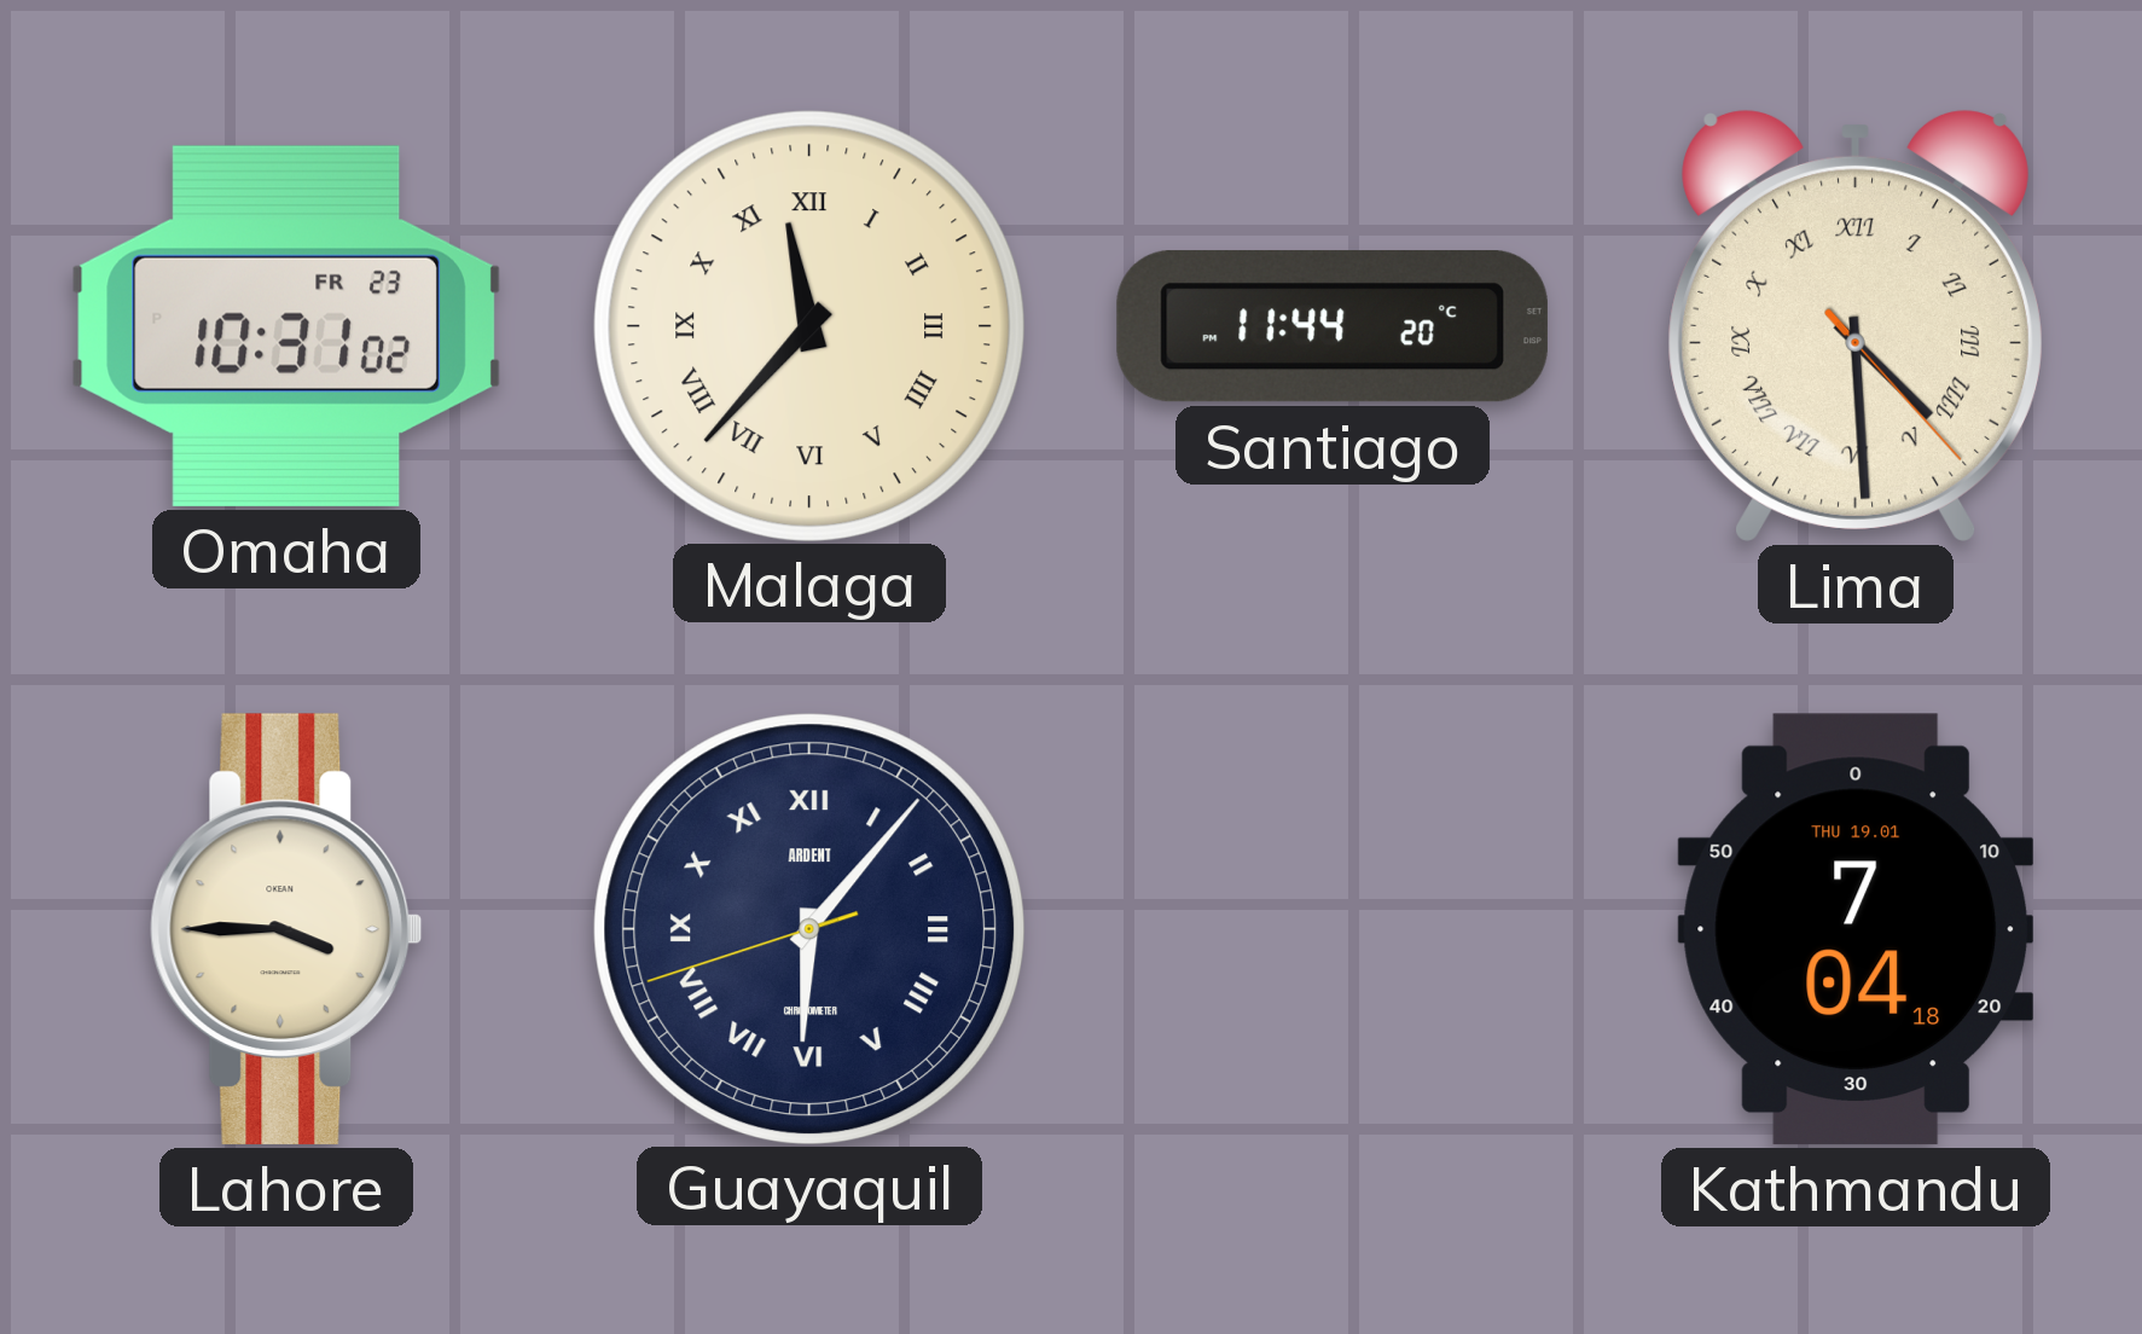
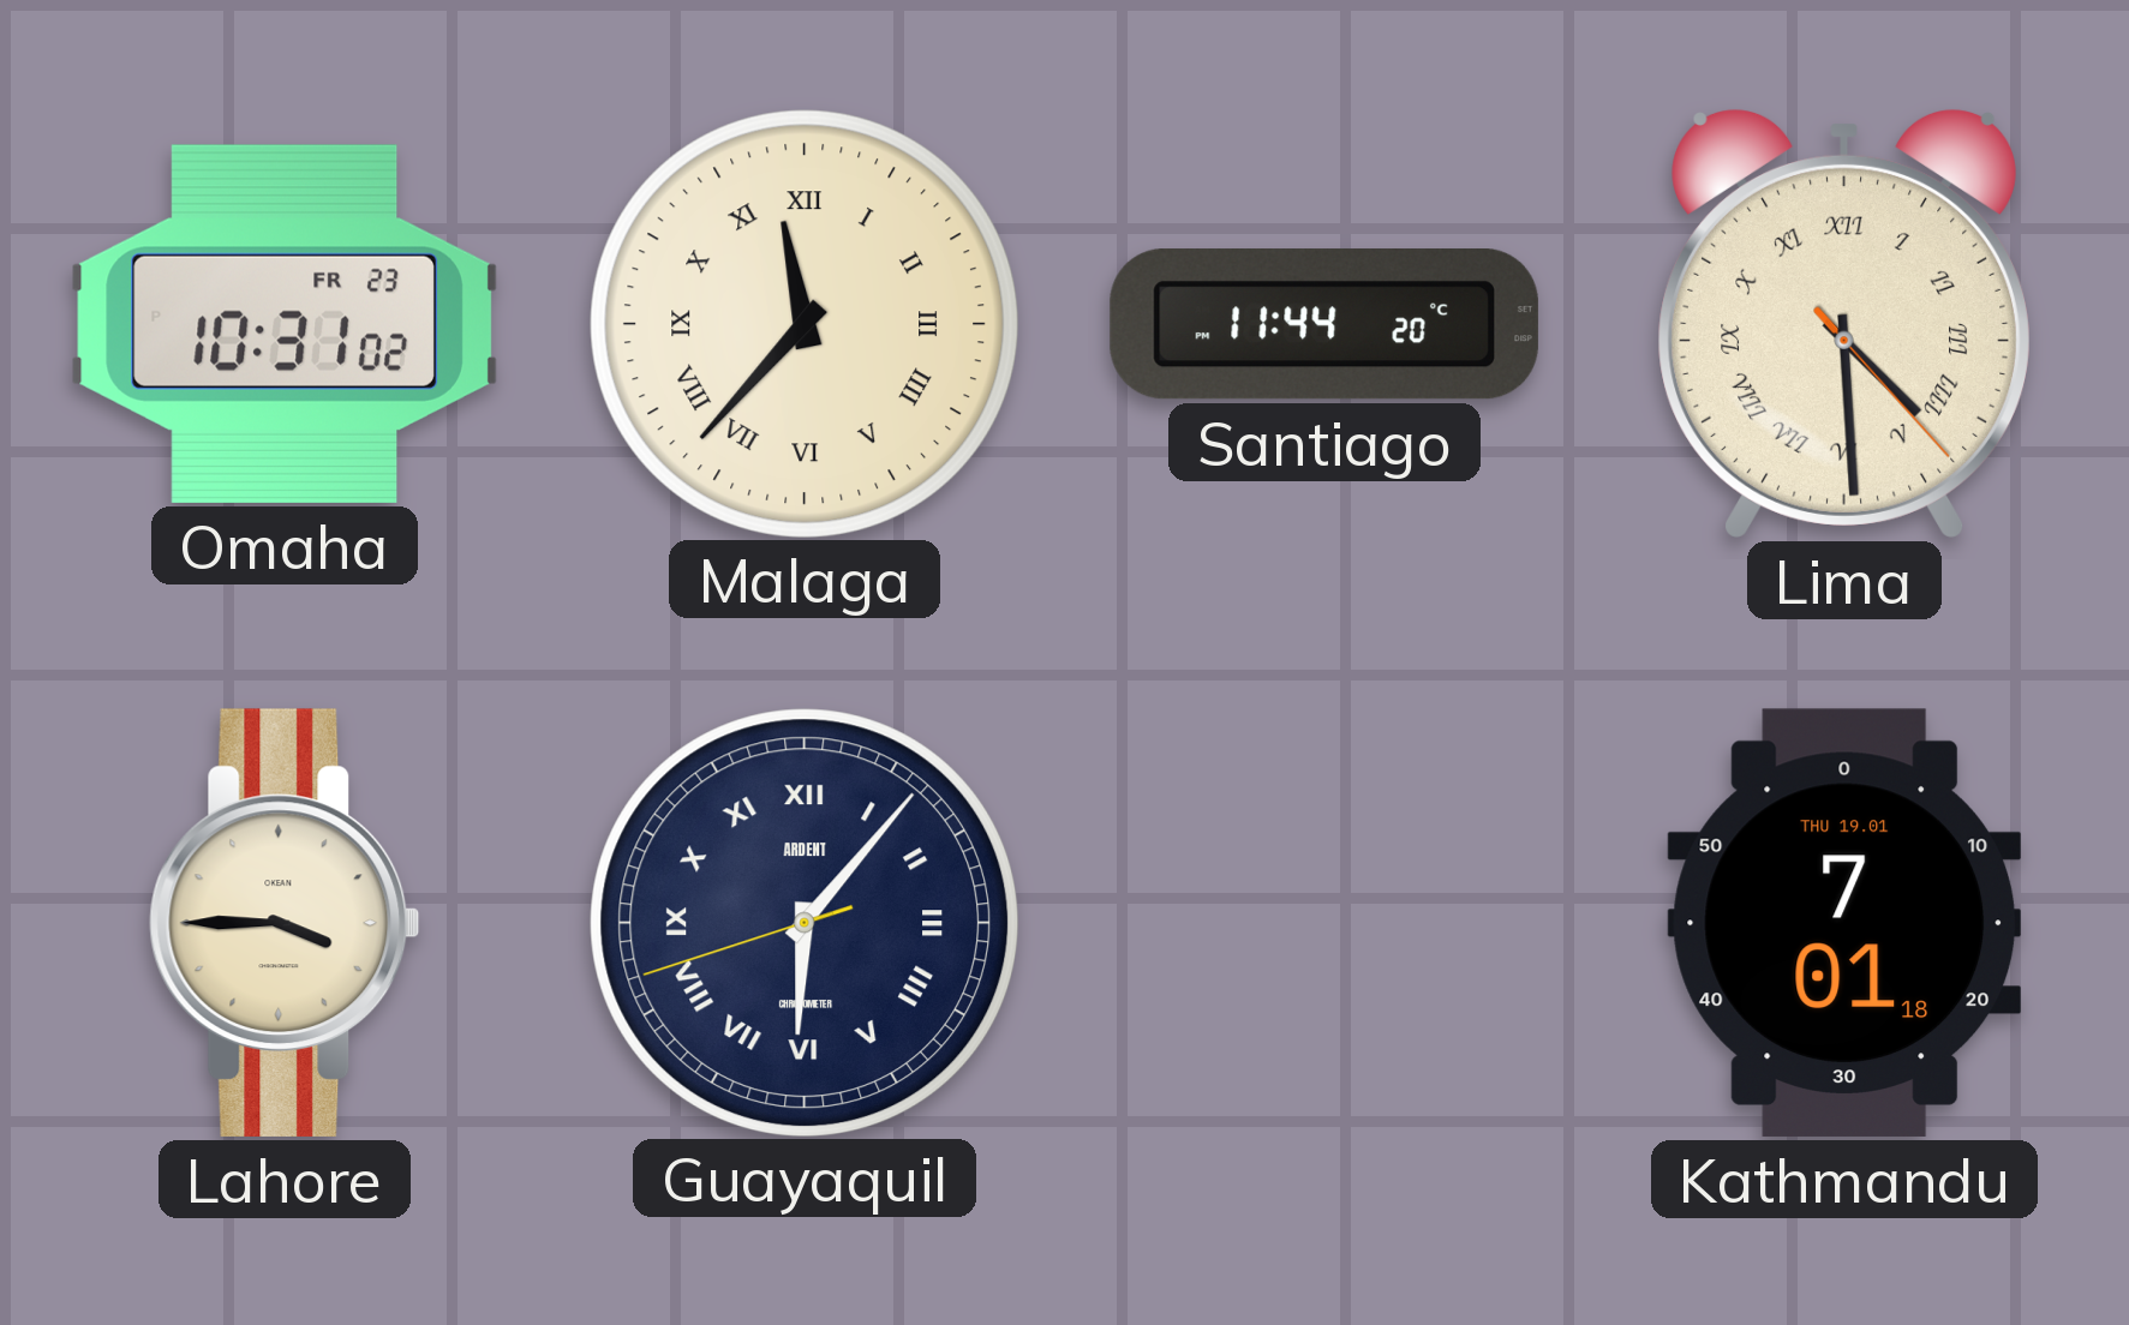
Kathmandu: 7:04 -> 7:01 (1844, 923)
